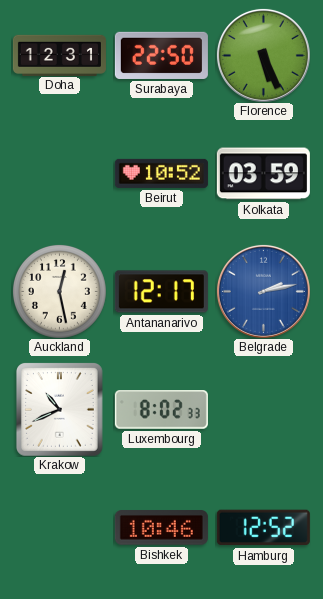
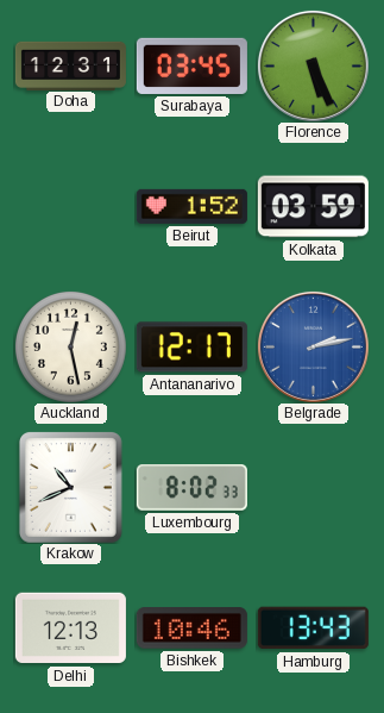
Surabaya: 22:50 -> 03:45 (191, 65)
Beirut: 10:52 -> 1:52 (191, 206)
Delhi: none -> 12:13 (70, 628)
Hamburg: 12:52 -> 13:43 (313, 628)
